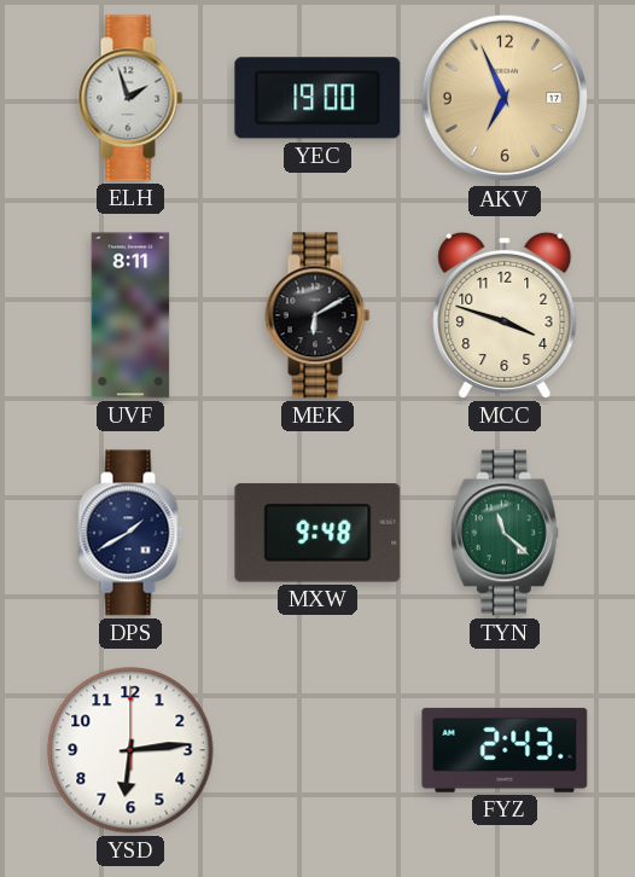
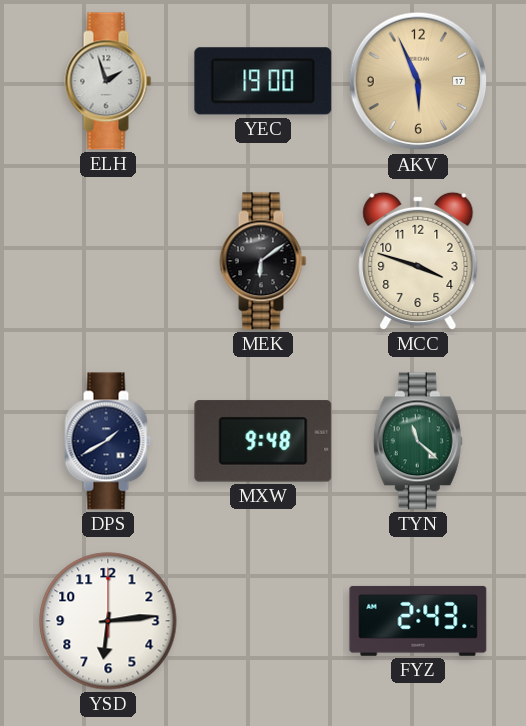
AKV: 6:56 -> 5:56 (418, 81)
UVF: 8:11 -> none (130, 315)
MEK: 6:10 -> 6:09 (263, 261)
